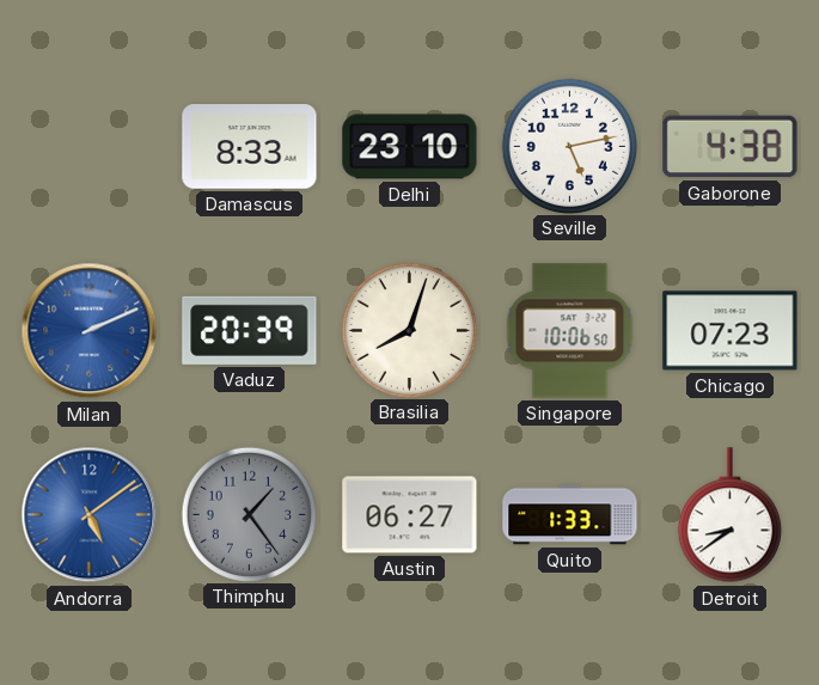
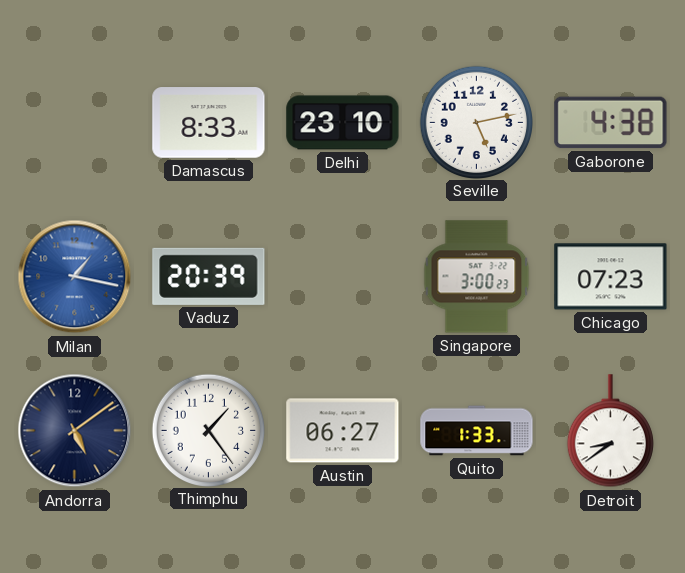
Milan: 2:11 -> 1:17 (75, 277)
Brasilia: 8:03 -> none (409, 330)
Singapore: 10:06 -> 3:00 (477, 277)
Andorra dial: blue -> navy (75, 431)
Thimphu dial: grey -> white (208, 430)
